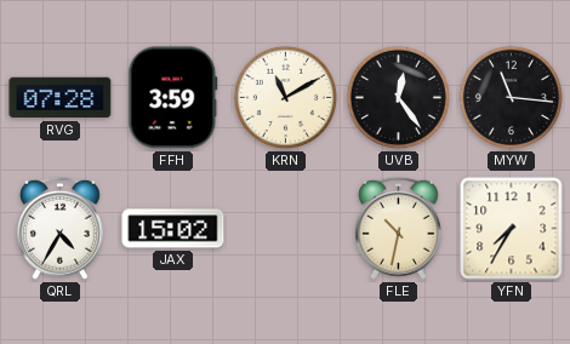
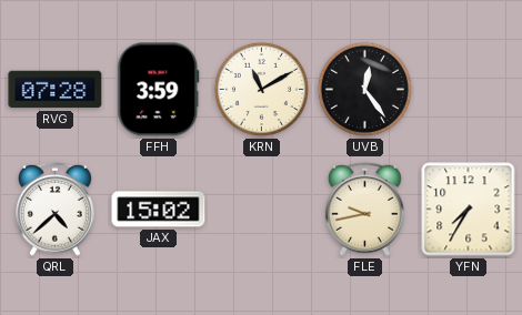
MYW: 11:16 -> none (511, 97)
QRL: 4:35 -> 4:38 (54, 209)
FLE: 10:32 -> 9:43 (364, 209)
